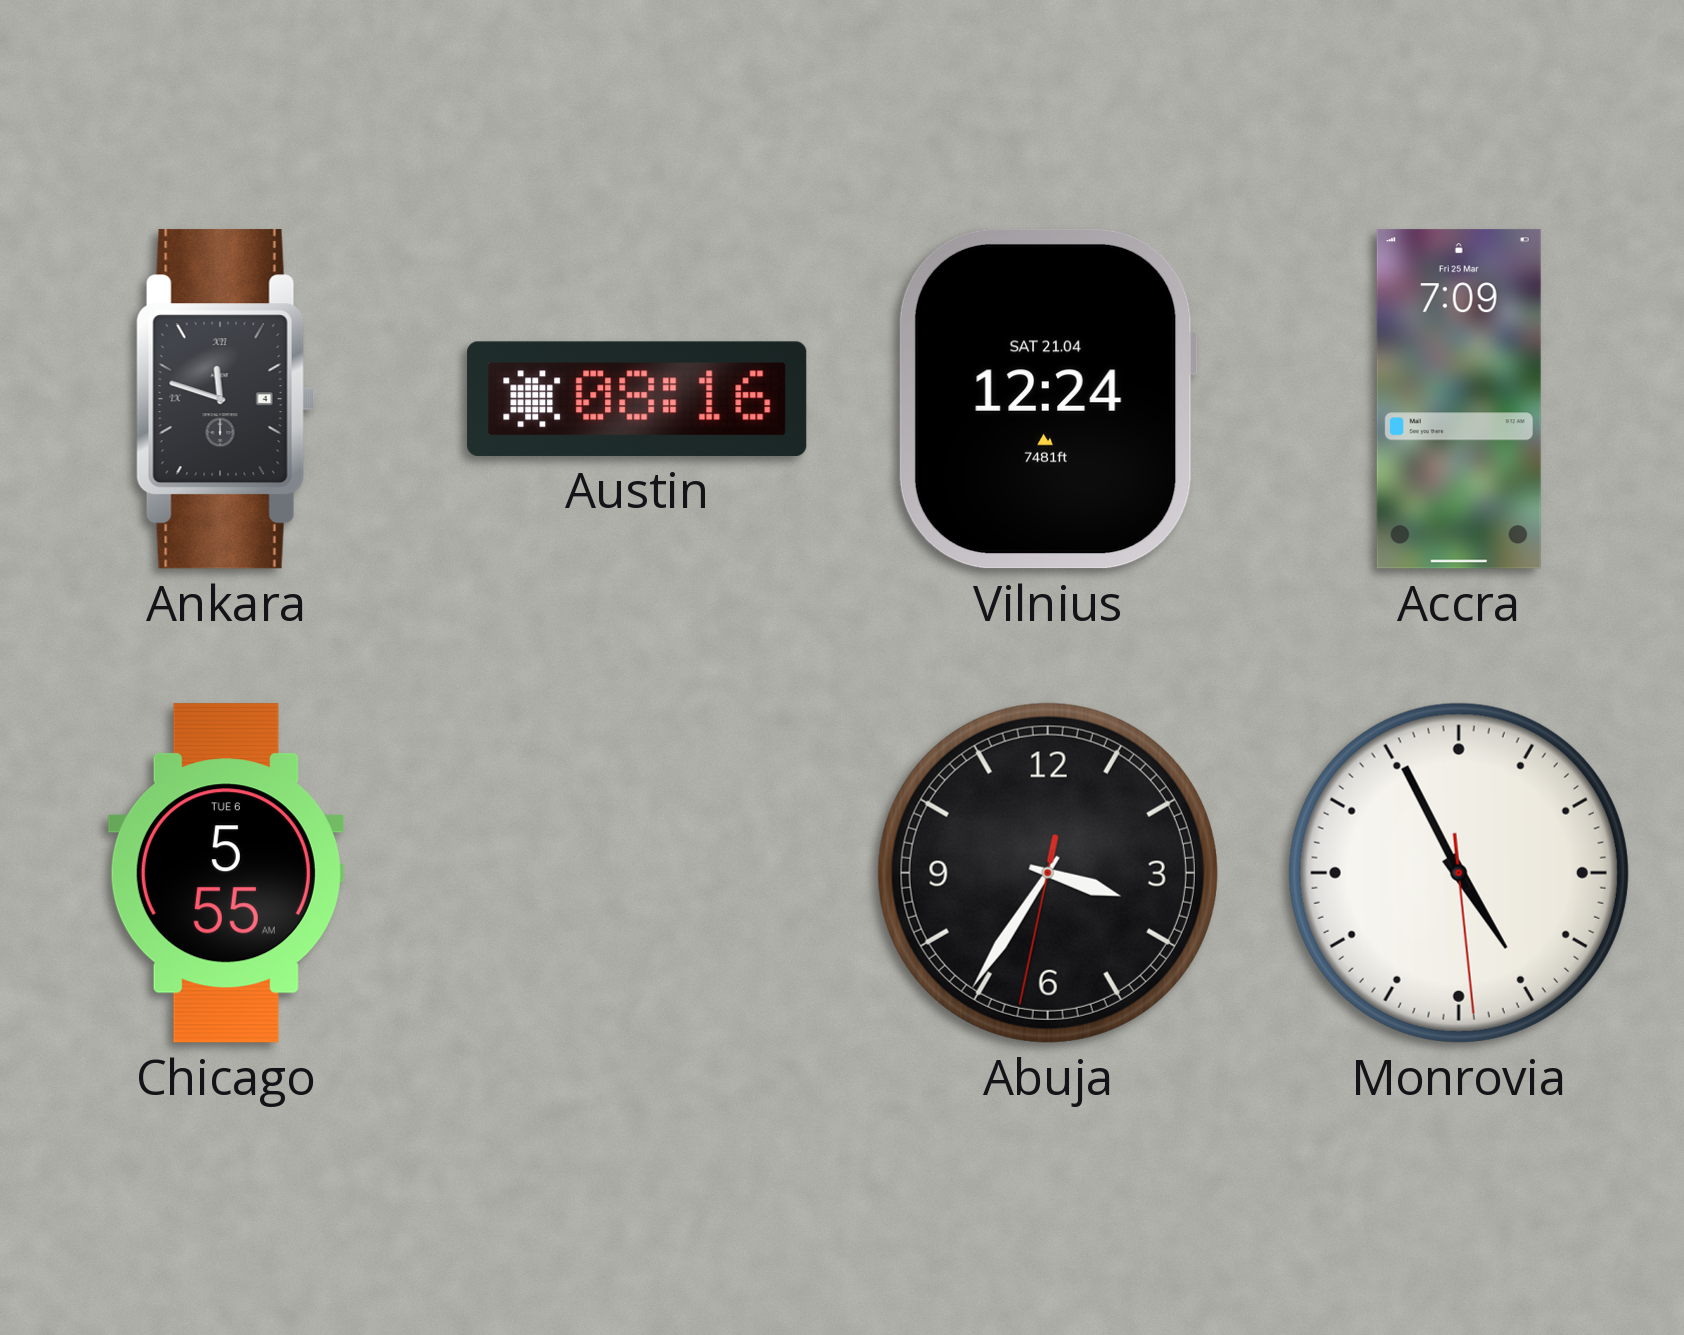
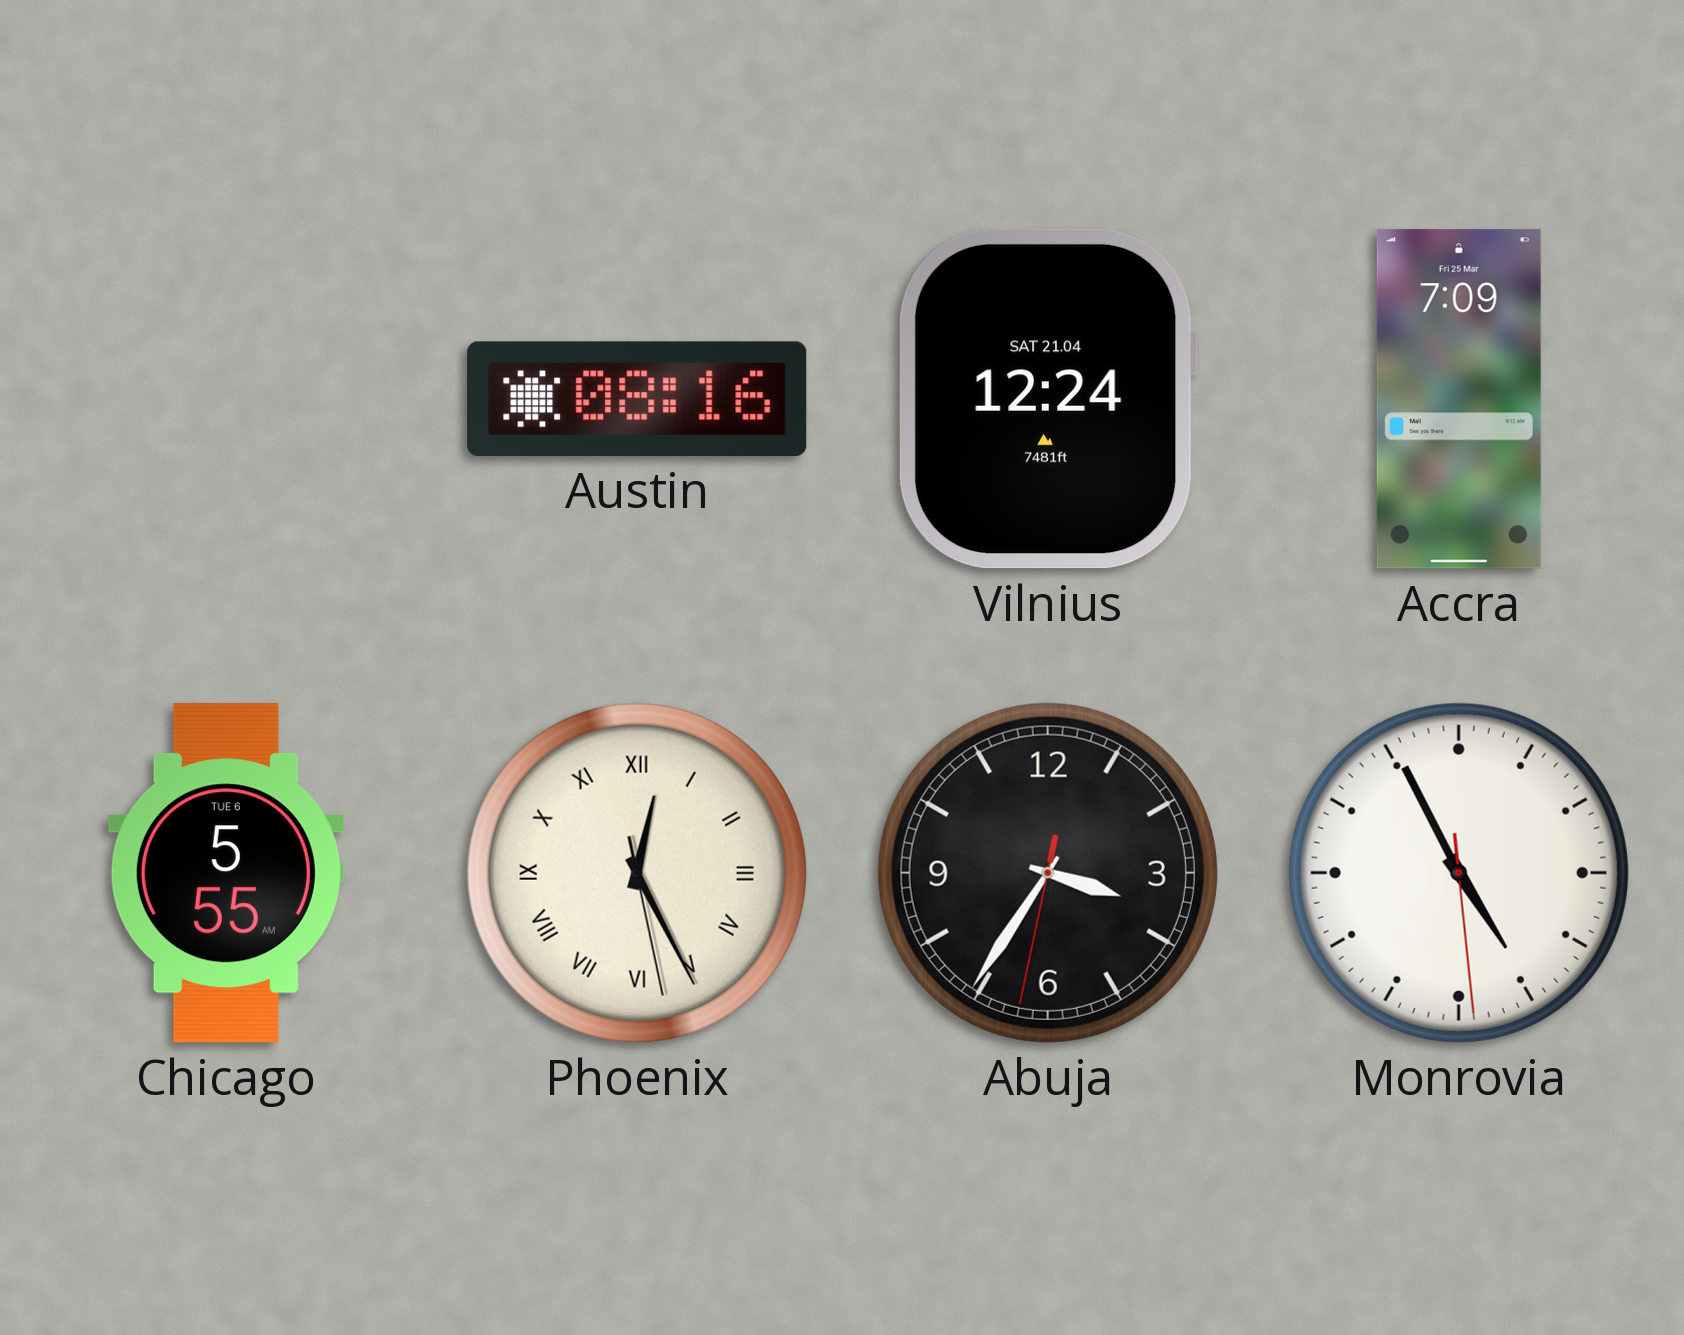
Ankara: 11:48 -> none (226, 399)
Phoenix: none -> 12:25 (637, 873)
